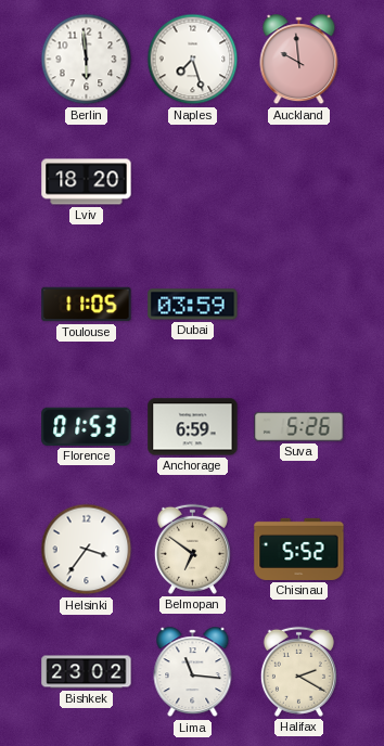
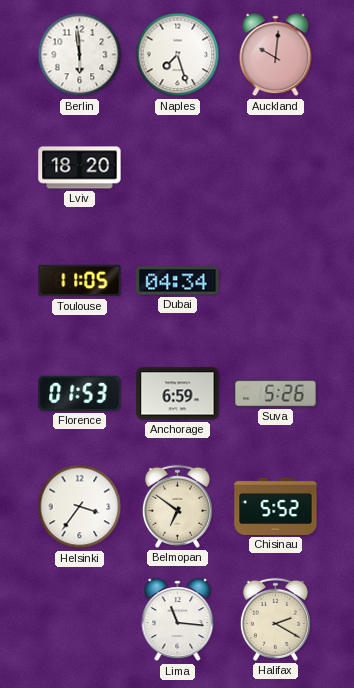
Auckland: 9:59 -> 10:01 (276, 55)
Dubai: 03:59 -> 04:34 (178, 281)
Bishkek: 23:02 -> none (87, 672)
